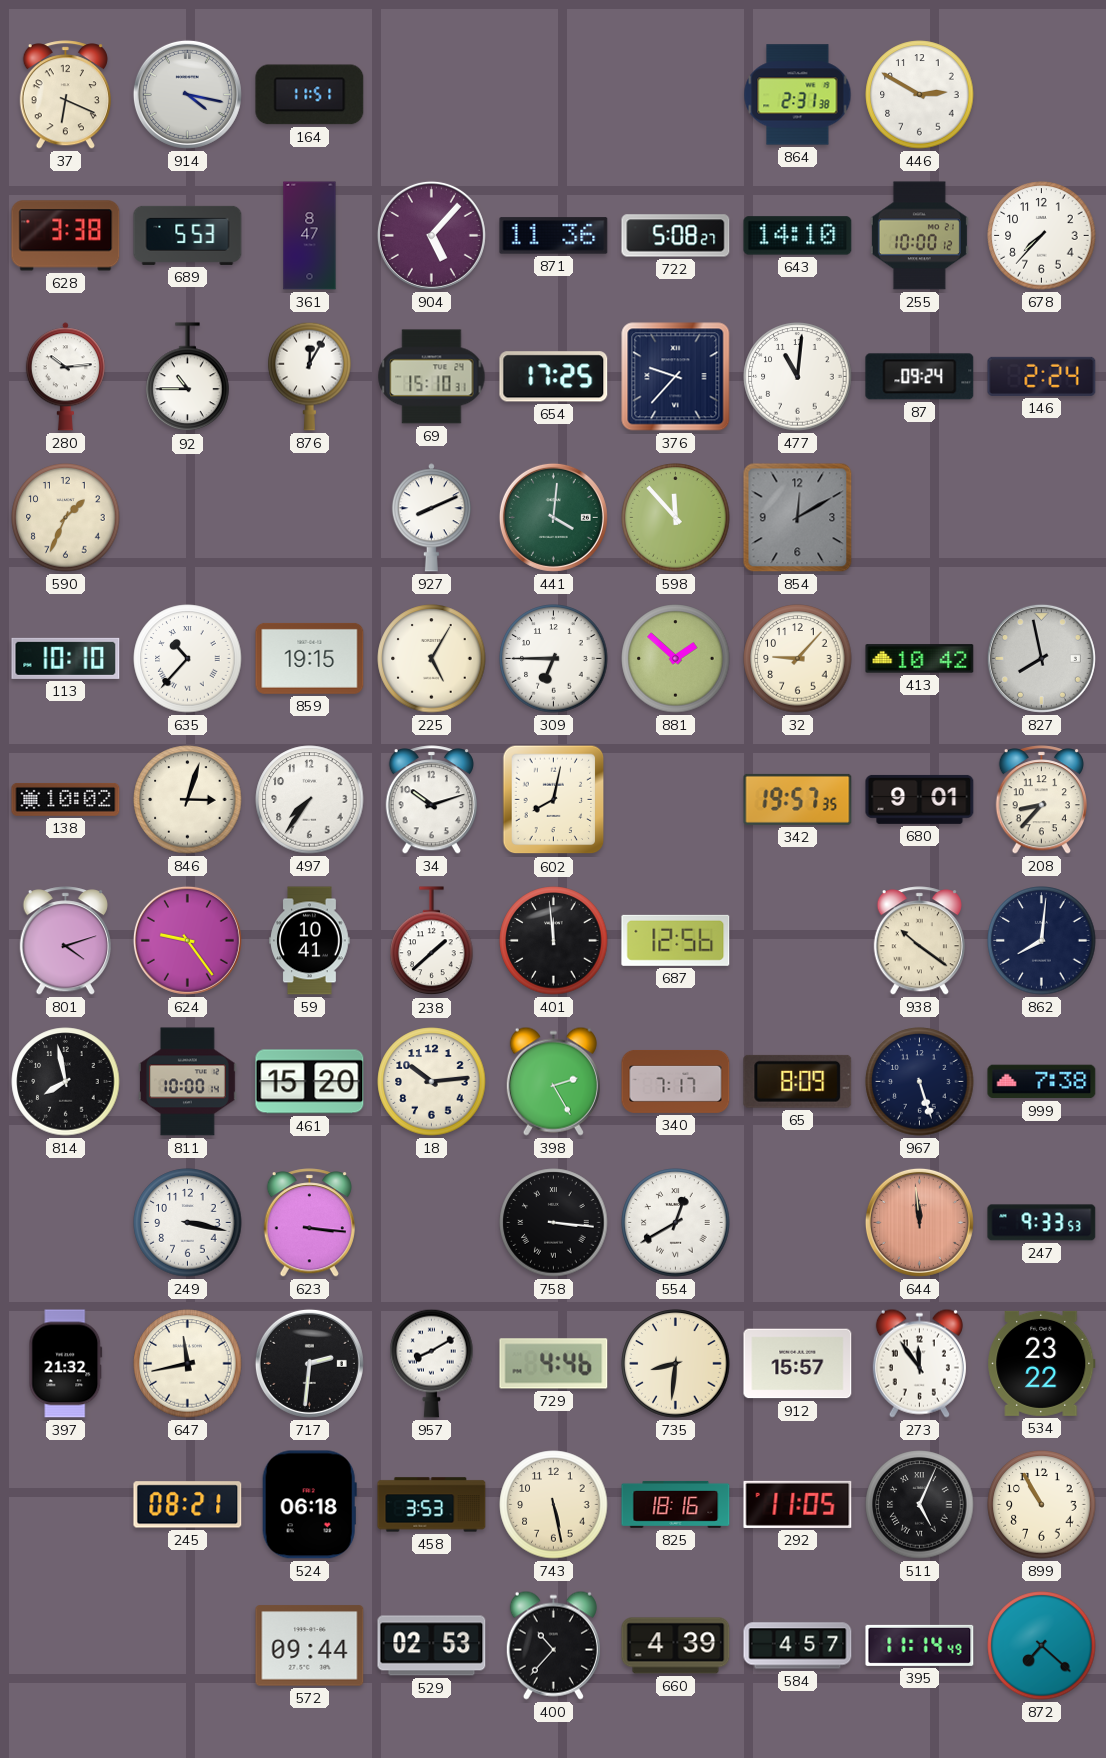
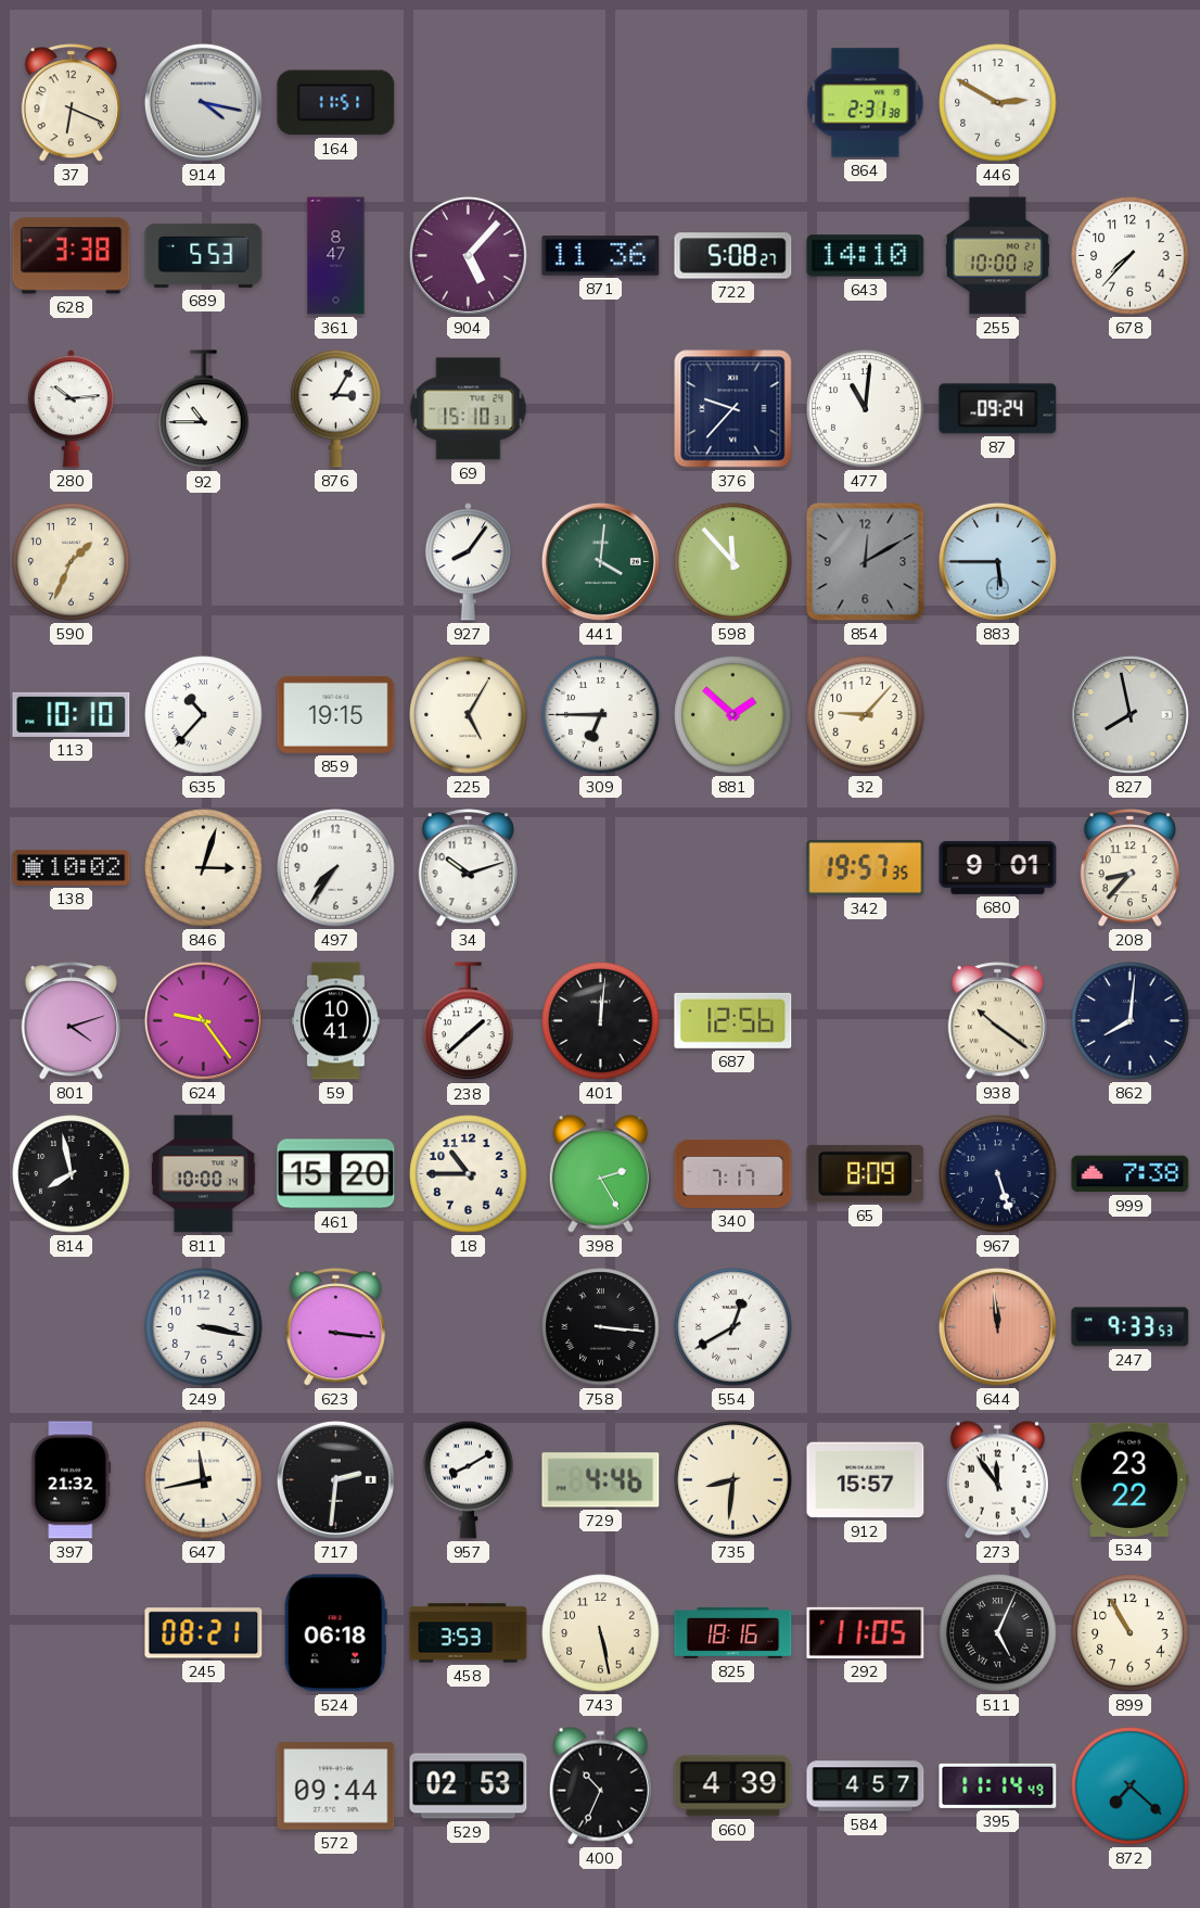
876: 12:05 -> 3:05 (336, 408)
654: 17:25 -> none (554, 377)
146: 2:24 -> none (1042, 376)
927: 8:11 -> 8:06 (468, 562)
883: none -> 5:45 (997, 561)
413: 10:42 -> none (920, 659)
602: 8:02 -> none (554, 800)
401: 11:59 -> 12:01 (601, 1021)
18: 10:14 -> 10:45 (469, 1174)
400: 10:37 -> 10:34 (600, 1785)
